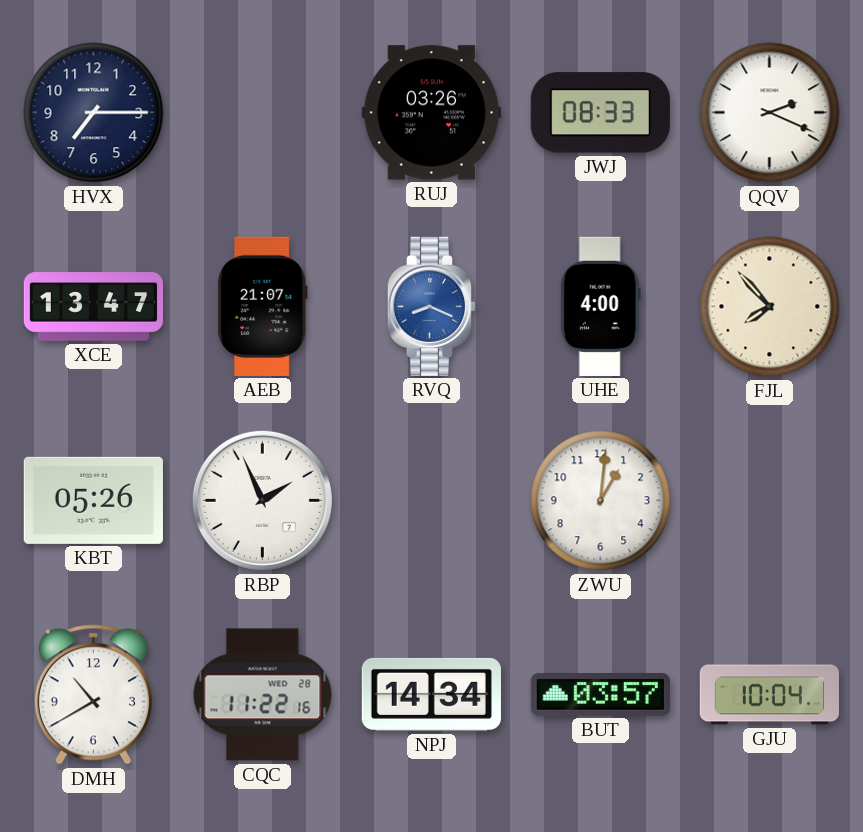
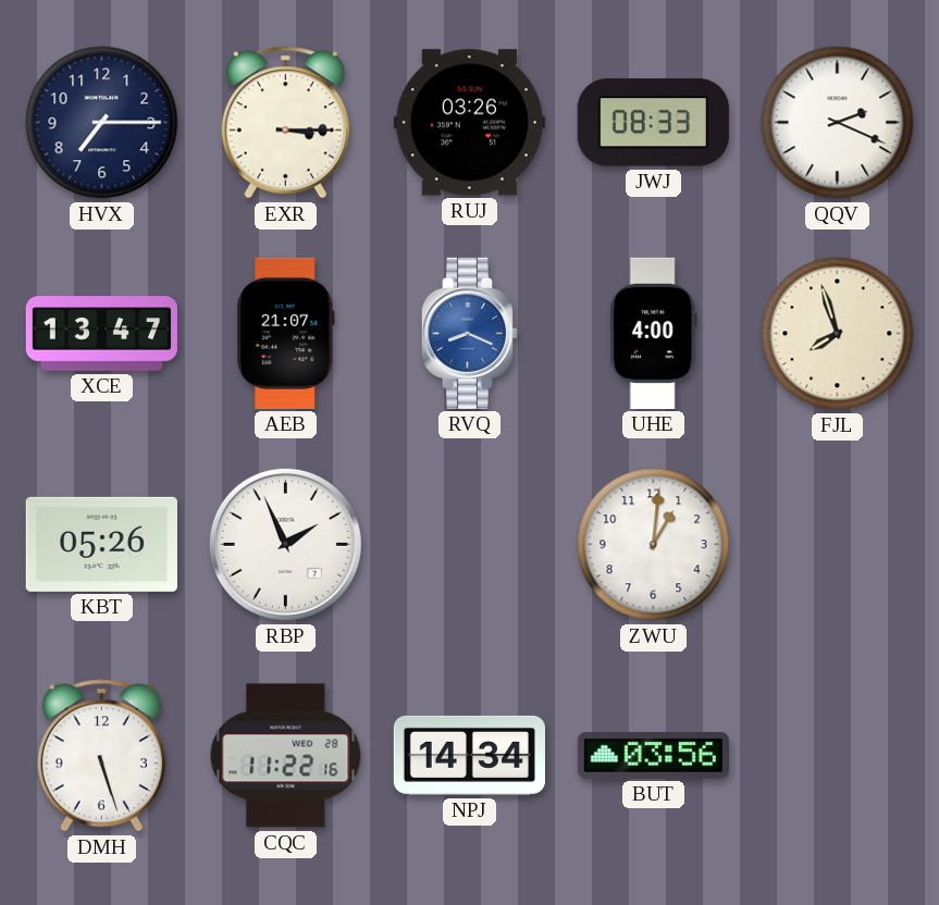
EXR: none -> 3:15 (285, 123)
FJL: 7:53 -> 7:57 (838, 334)
DMH: 10:40 -> 5:27 (101, 756)
BUT: 03:57 -> 03:56 (653, 756)
GJU: 10:04 -> none (769, 695)
